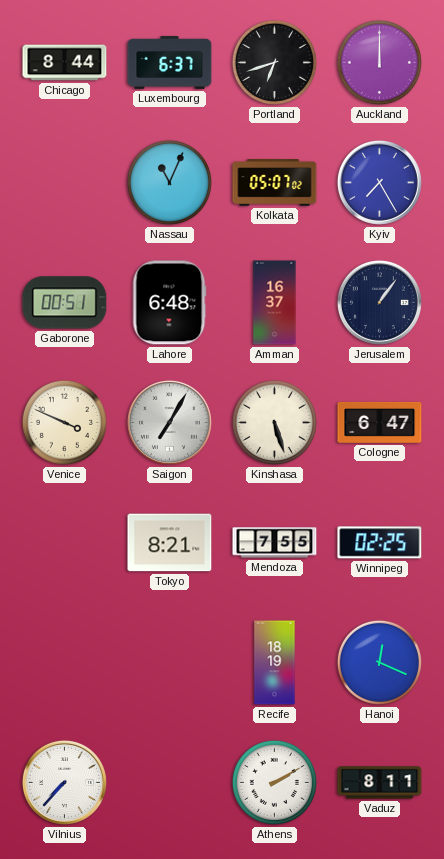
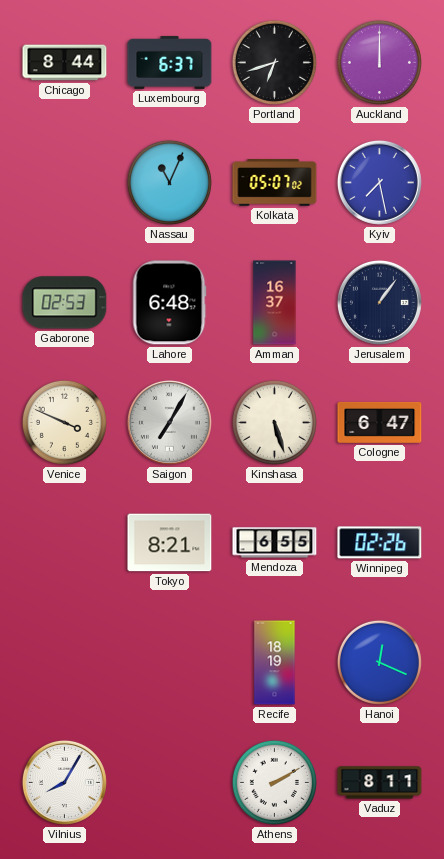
Kyiv: 7:25 -> 7:28 (379, 182)
Gaborone: 00:51 -> 02:53 (65, 303)
Mendoza: 7:55 -> 6:55 (275, 543)
Winnipeg: 02:25 -> 02:26 (380, 543)
Vilnius: 7:37 -> 8:05 (64, 782)
